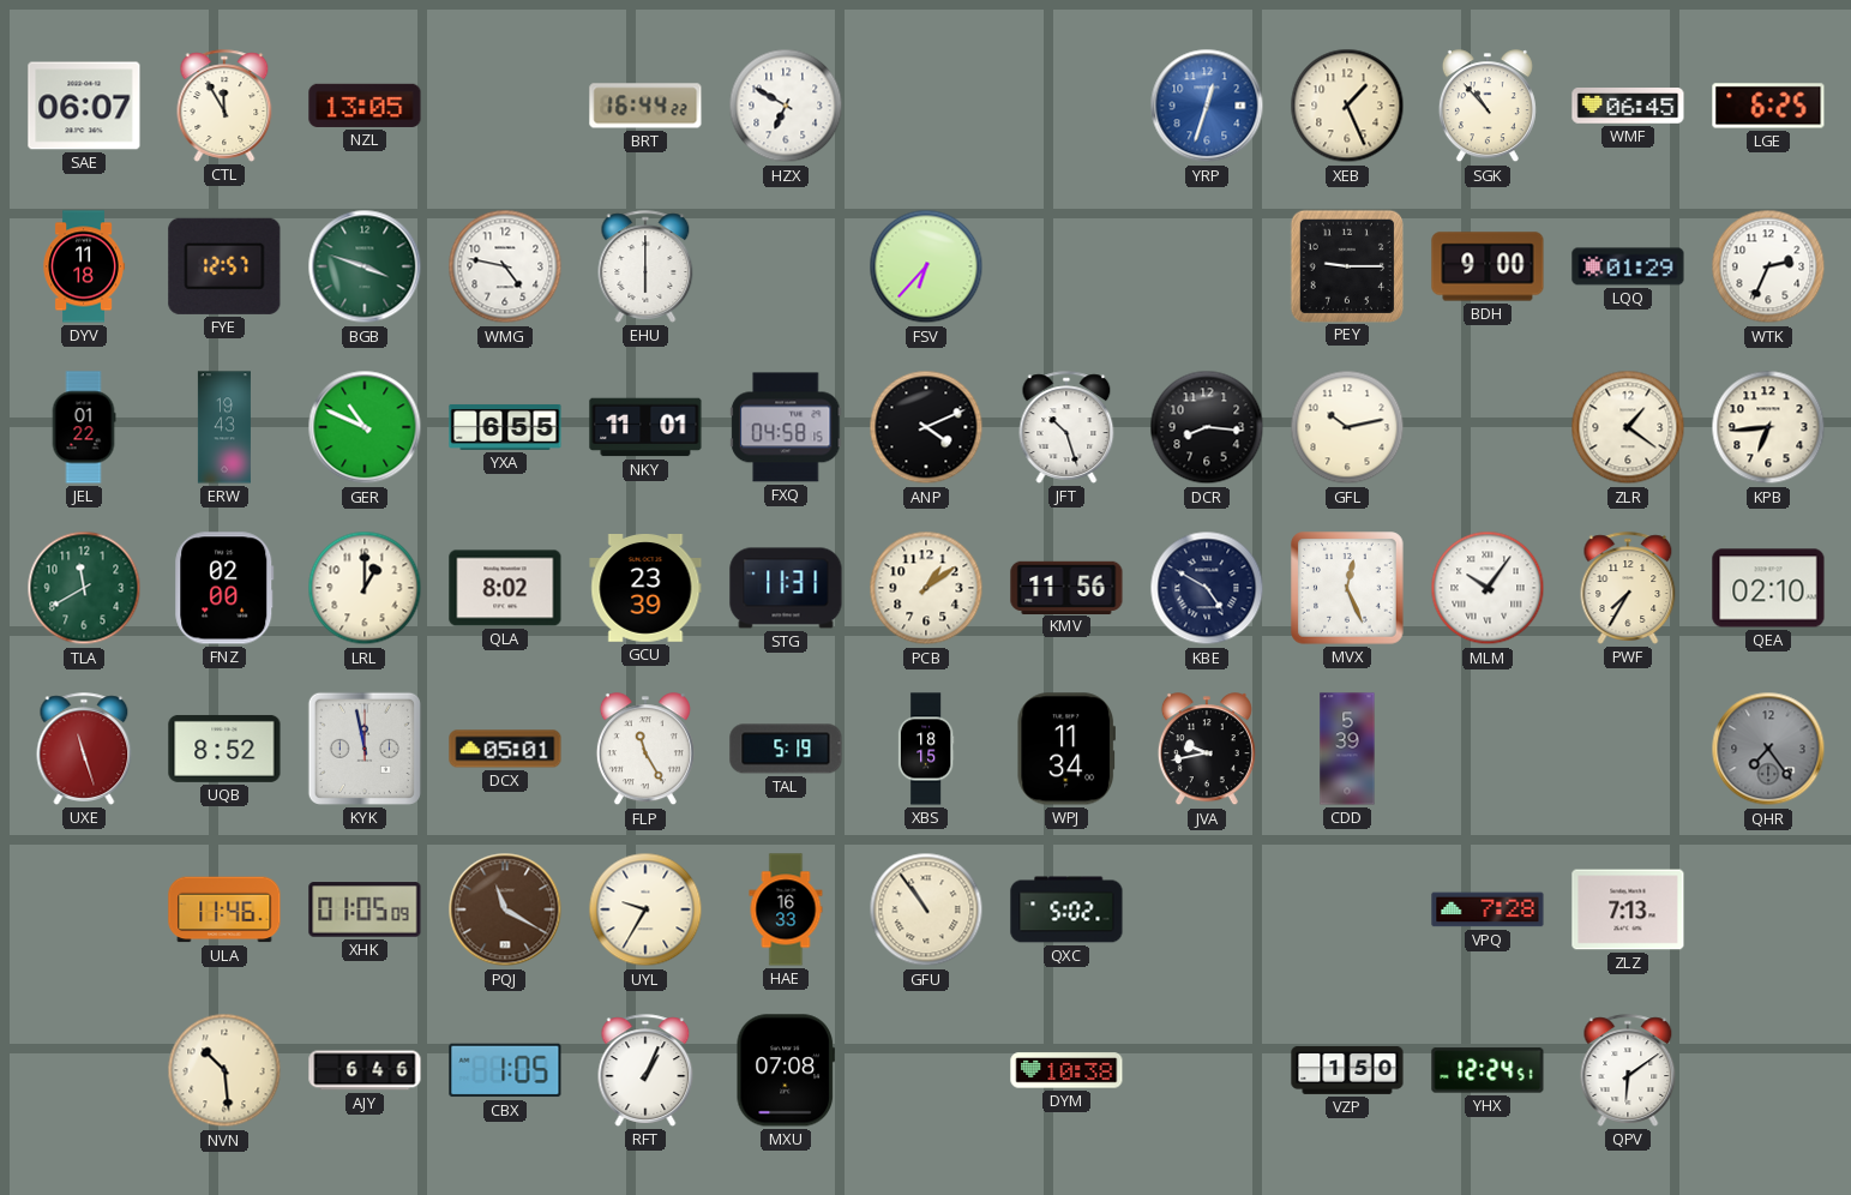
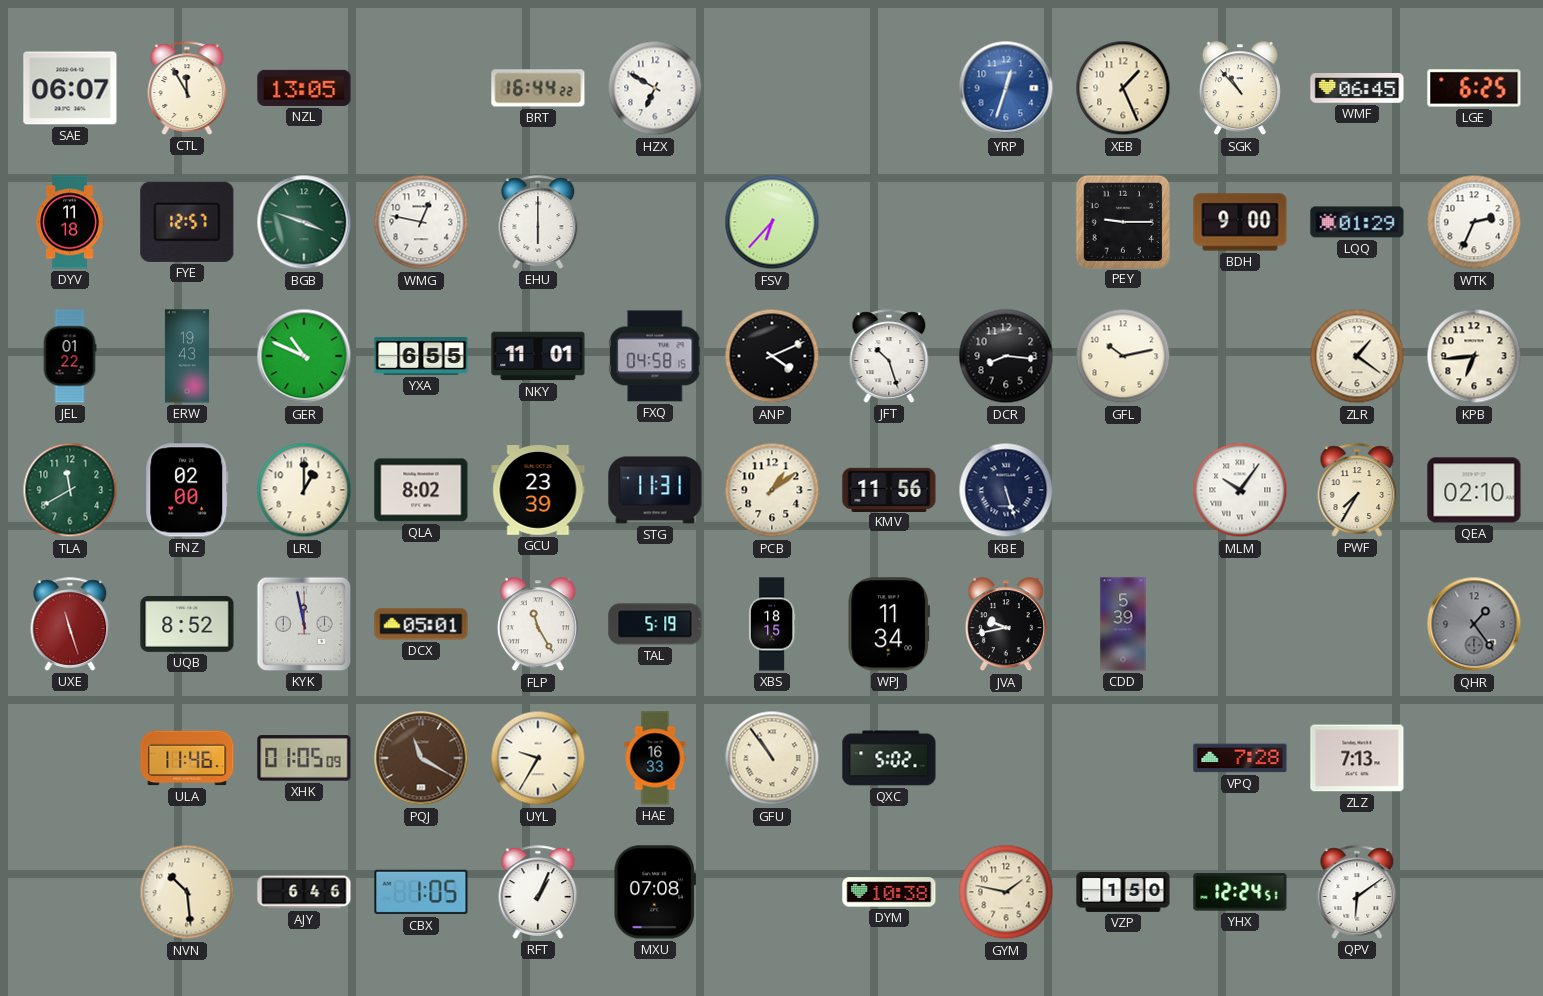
WMG: 4:47 -> 12:47 (421, 222)
KBE: 4:50 -> 5:27 (1006, 490)
MVX: 12:26 -> none (1347, 588)
QHR: 7:24 -> 1:24 (1474, 624)
GYM: none -> 1:47 (1006, 892)
